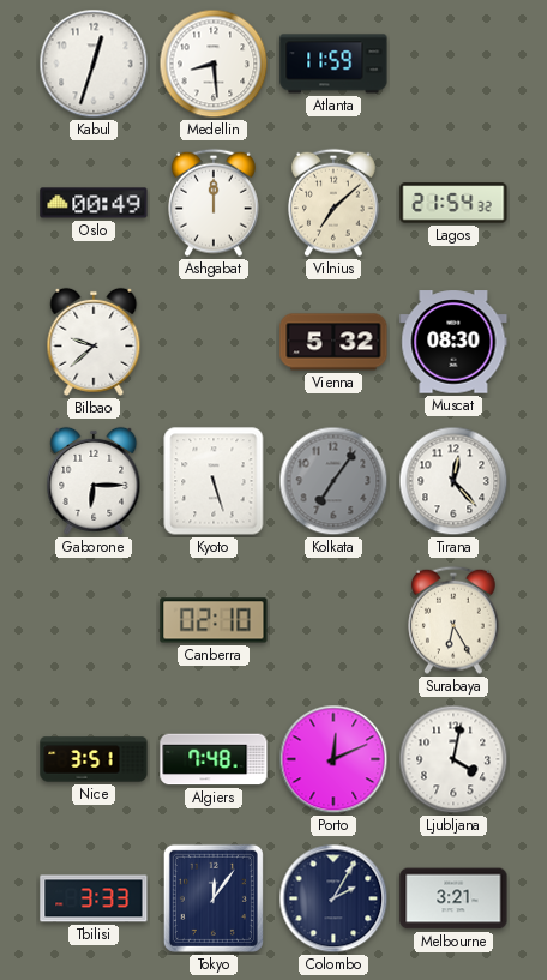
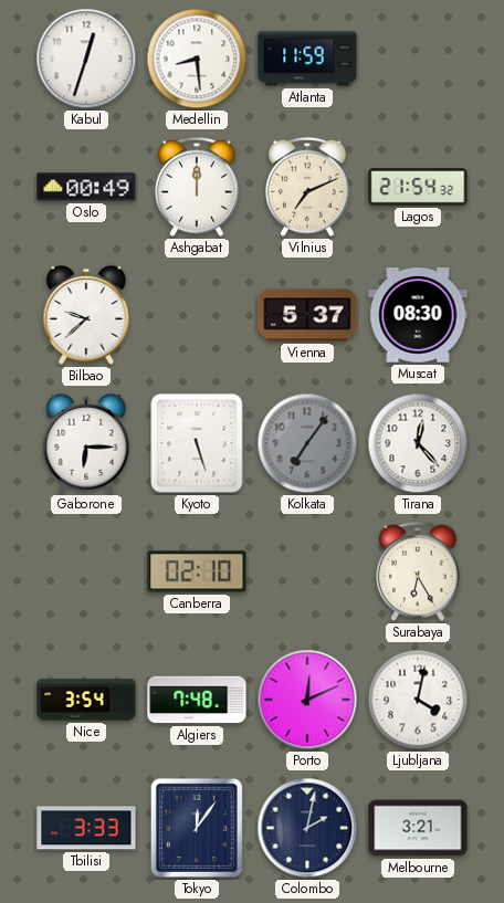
Vilnius: 7:08 -> 7:11 (308, 187)
Vienna: 5:32 -> 5:37 (307, 315)
Nice: 3:51 -> 3:54 (86, 700)
Colombo: 2:05 -> 2:02 (307, 828)
